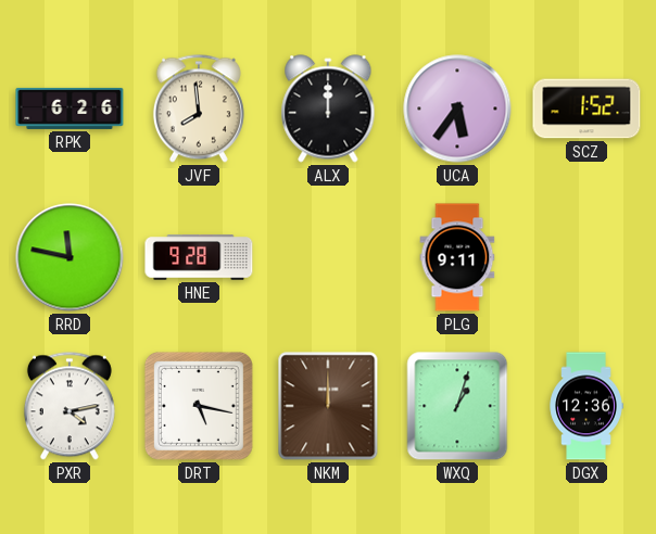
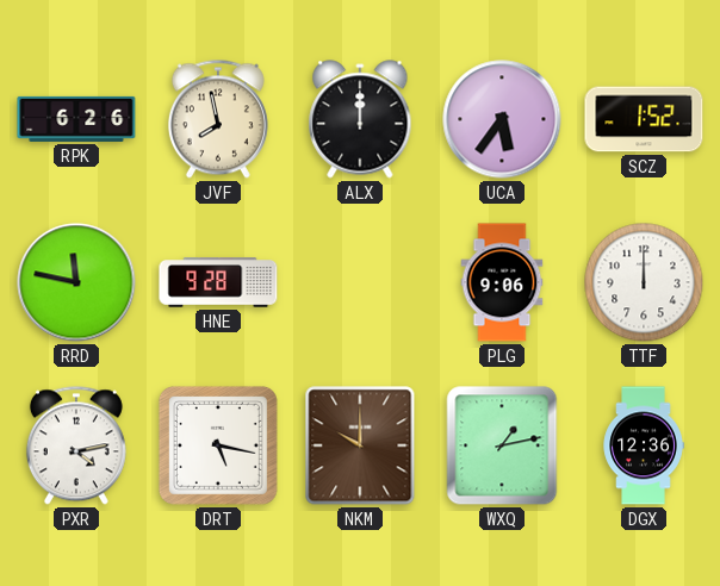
JVF: 7:59 -> 7:58 (218, 119)
PLG: 9:11 -> 9:06 (502, 282)
TTF: none -> 12:00 (644, 282)
NKM: 12:00 -> 10:00 (360, 445)
WXQ: 1:03 -> 1:13 (502, 445)
